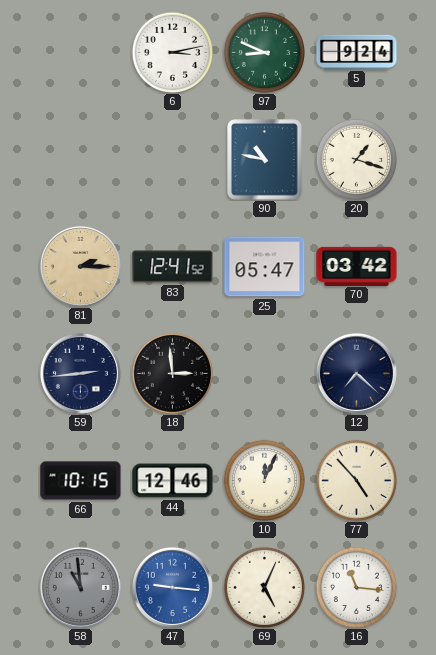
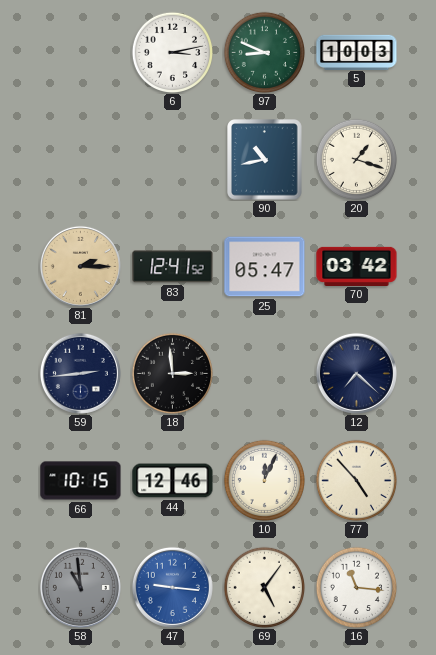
5: 9:24 -> 10:03 (357, 52)
90: 10:47 -> 10:43 (265, 160)
69: 5:04 -> 5:06 (264, 587)
